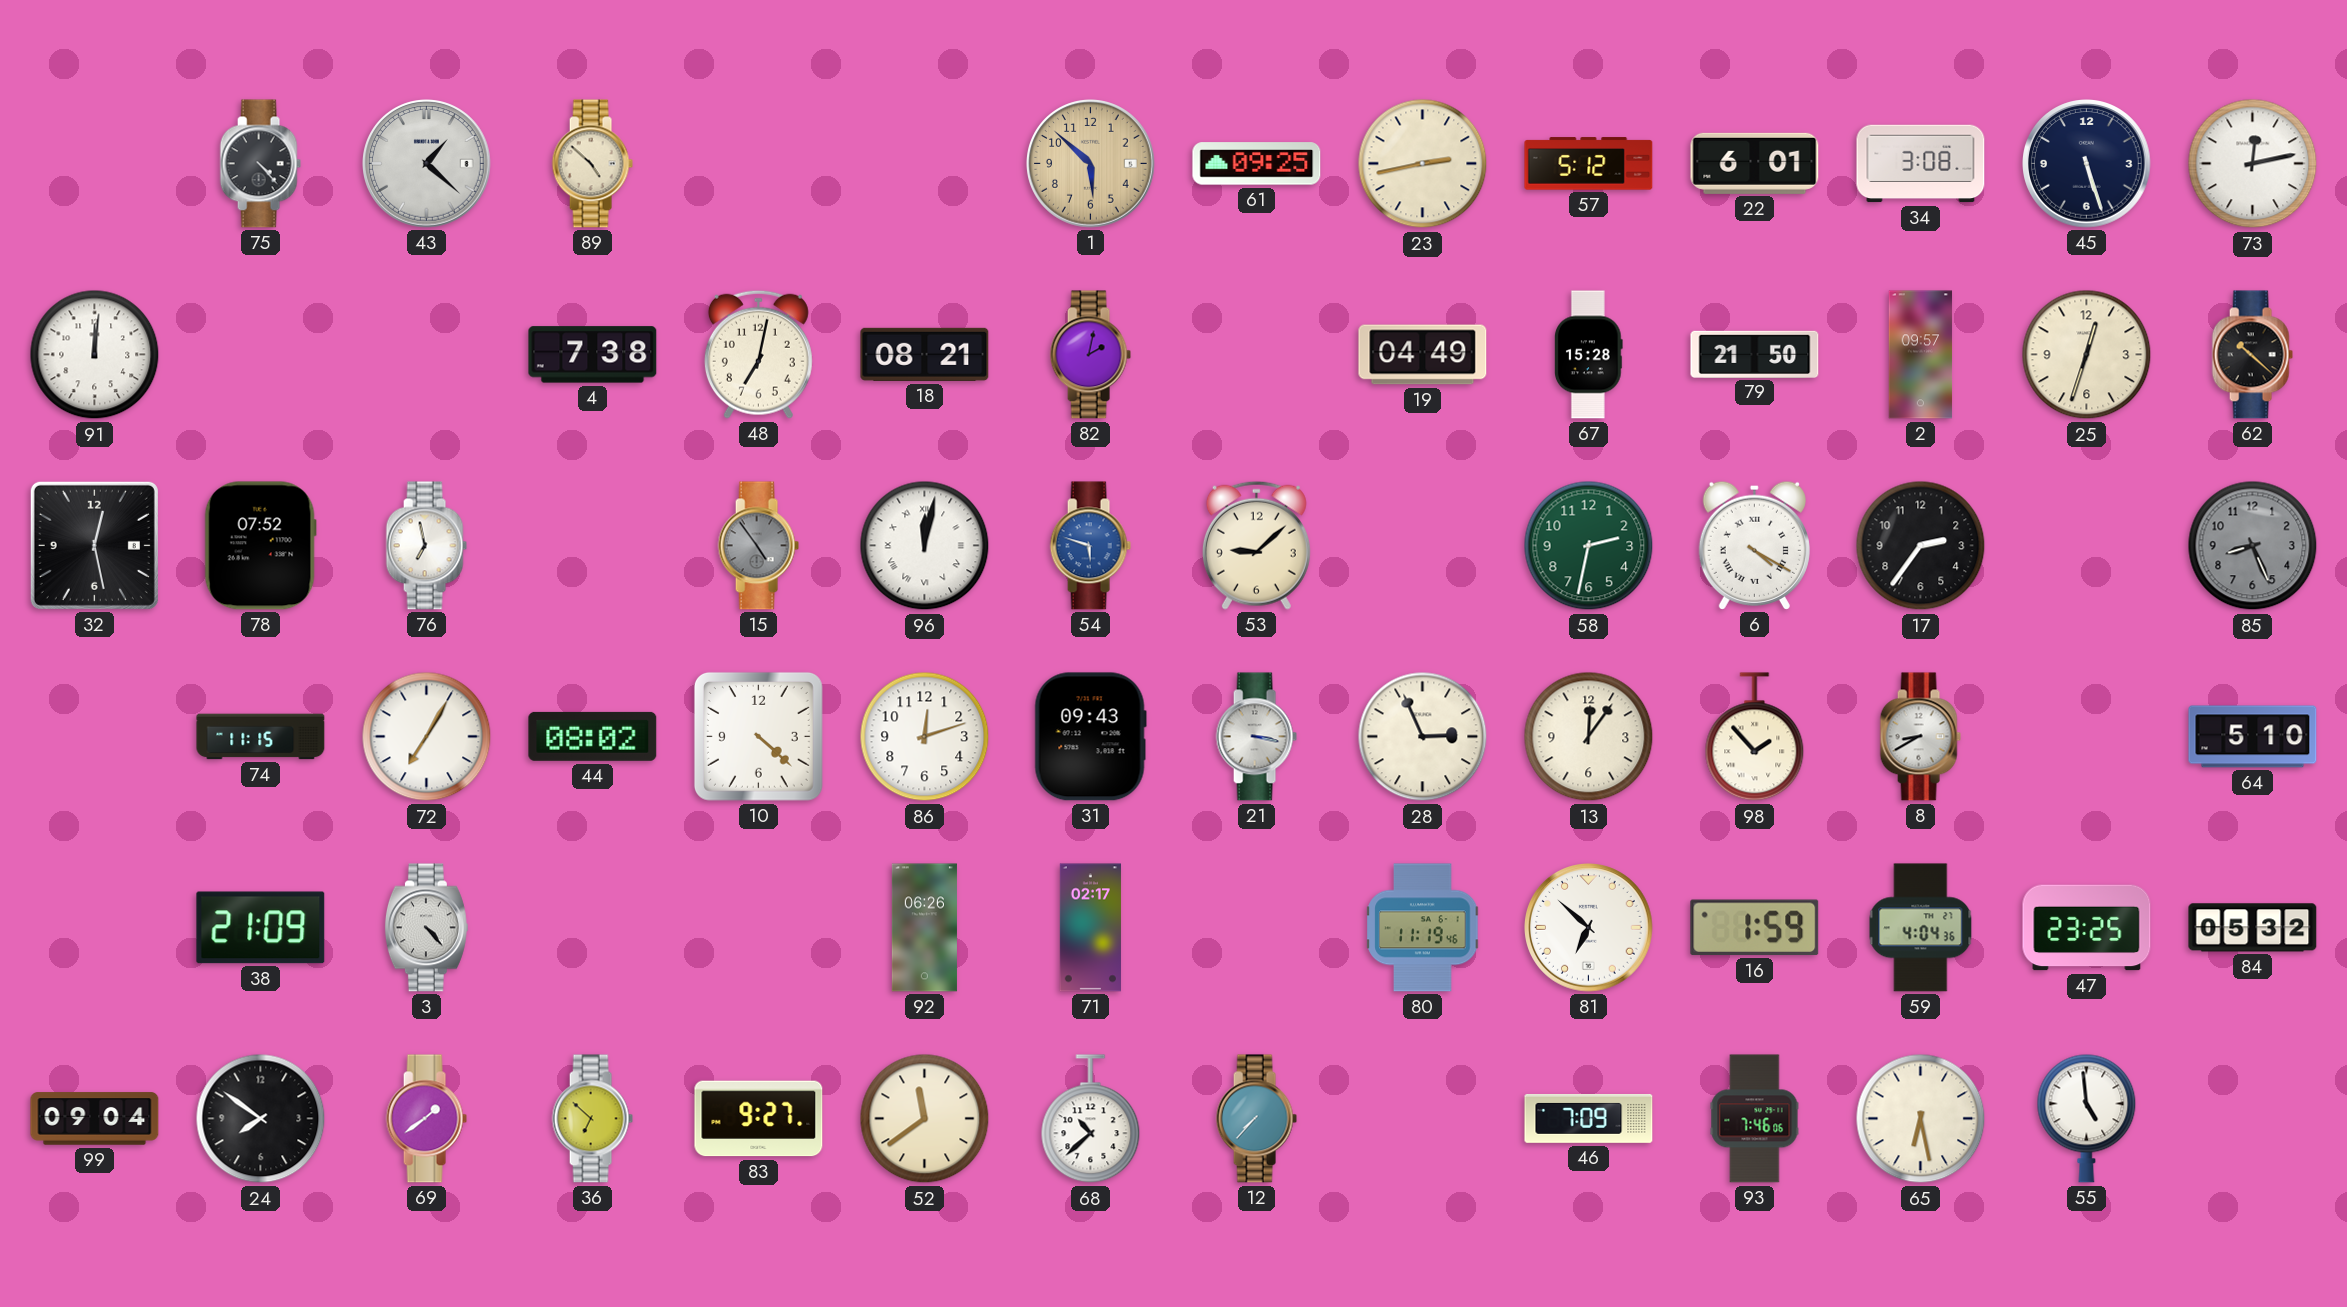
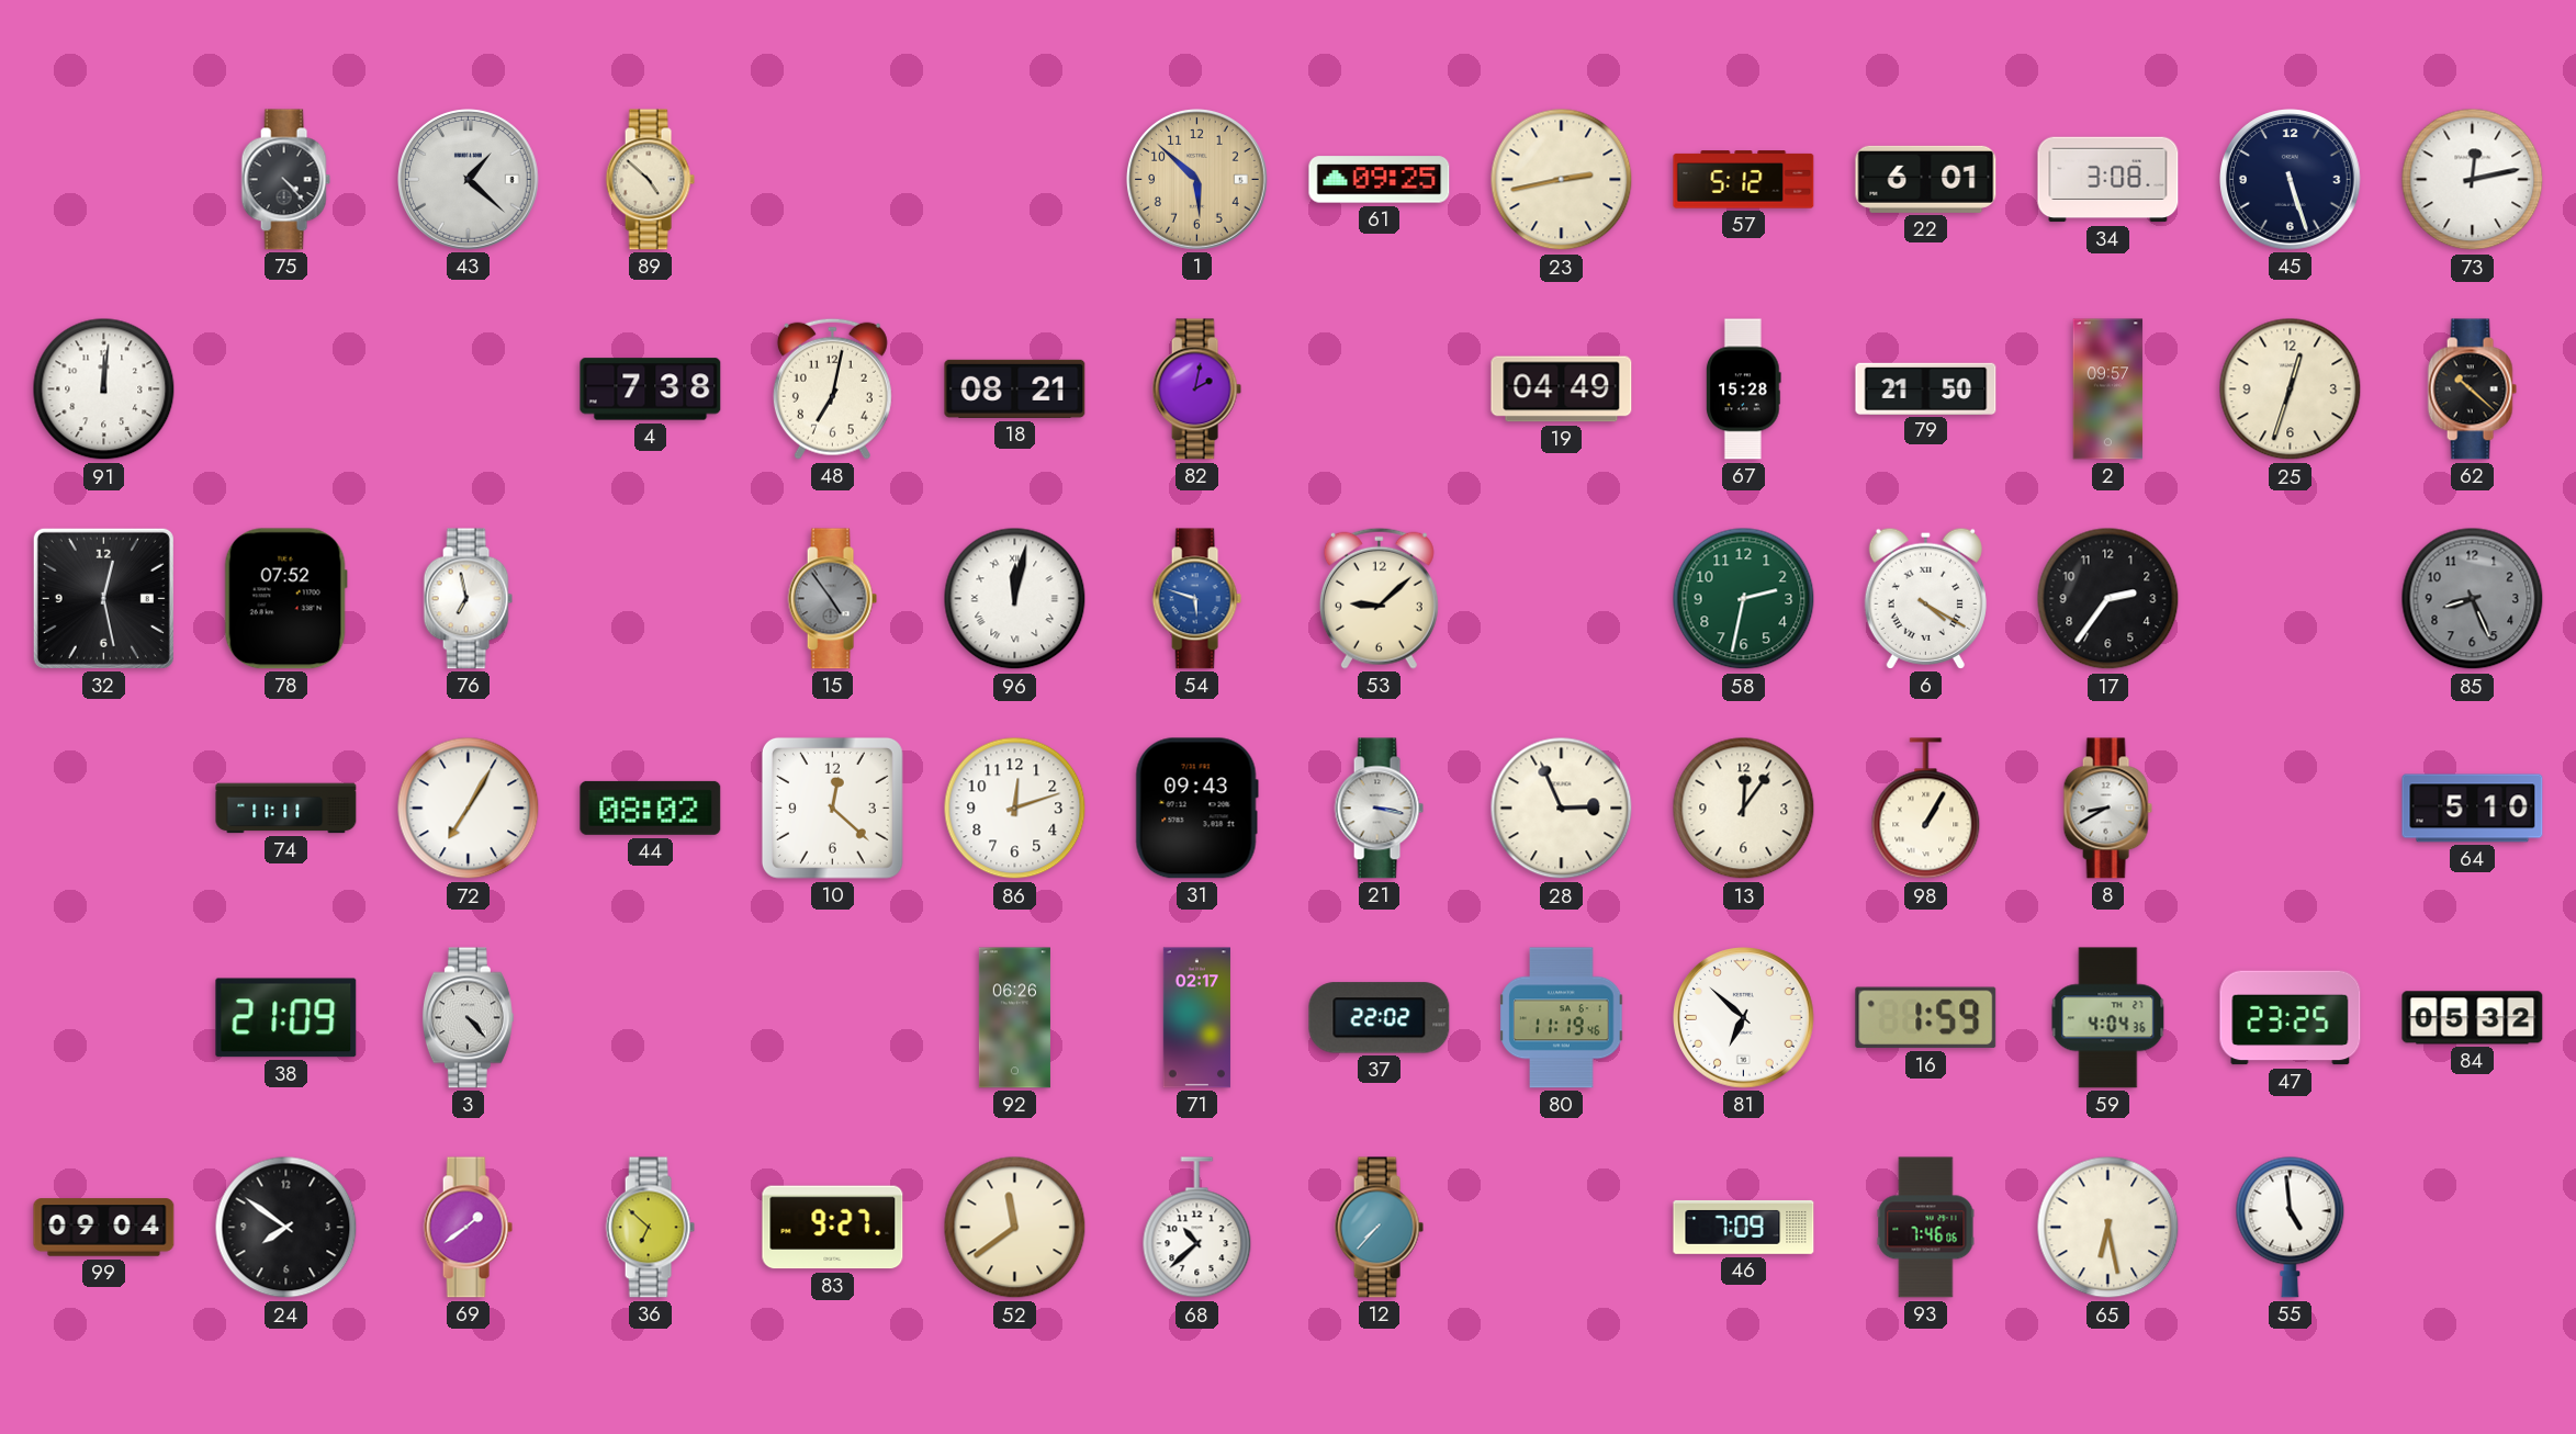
74: 11:15 -> 11:11 (286, 809)
10: 4:22 -> 12:22 (832, 808)
98: 1:53 -> 1:05 (1926, 809)
37: none -> 22:02 (1380, 1018)
